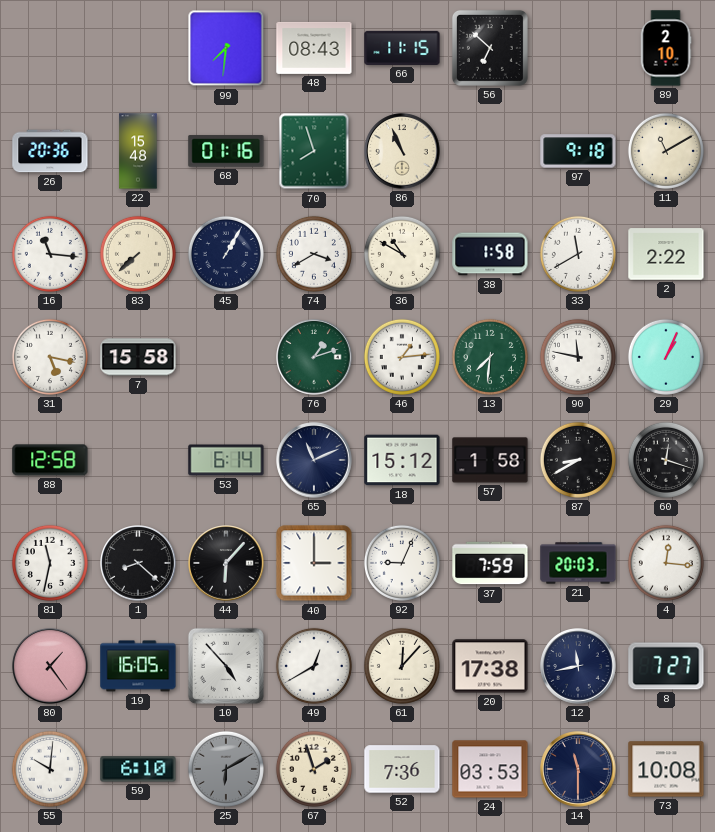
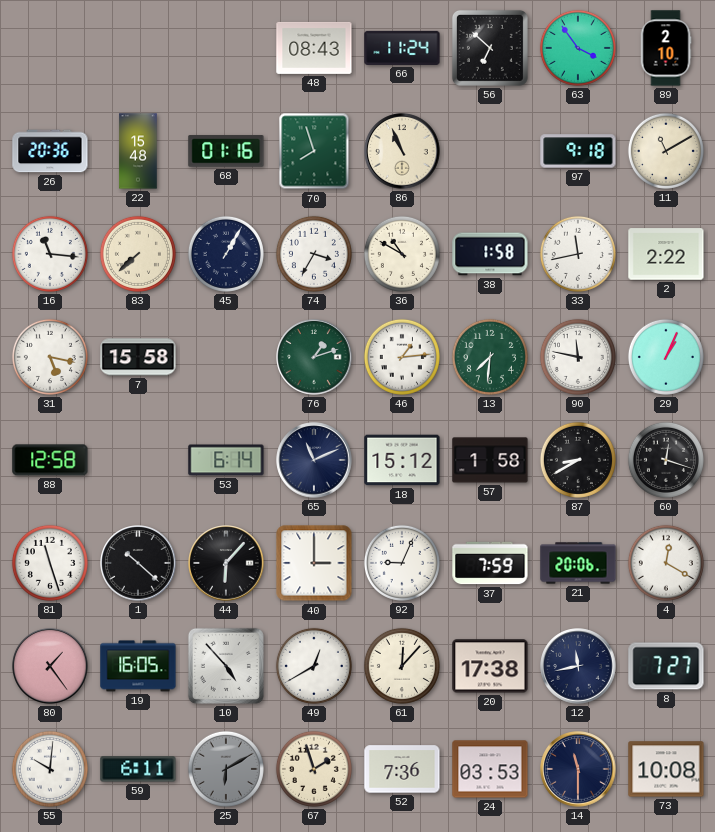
99: 7:31 -> none (226, 48)
66: 11:15 -> 11:24 (402, 48)
63: none -> 3:54 (578, 48)
74: 3:40 -> 3:35 (314, 254)
33: 11:40 -> 11:43 (578, 254)
81: 11:32 -> 11:27 (50, 563)
1: 8:22 -> 10:22 (138, 563)
21: 20:03 -> 20:06 (578, 563)
4: 12:16 -> 12:20 (666, 563)
59: 6:10 -> 6:11 (138, 769)
